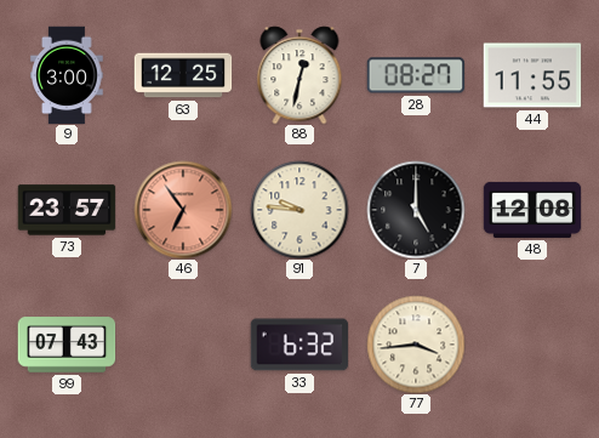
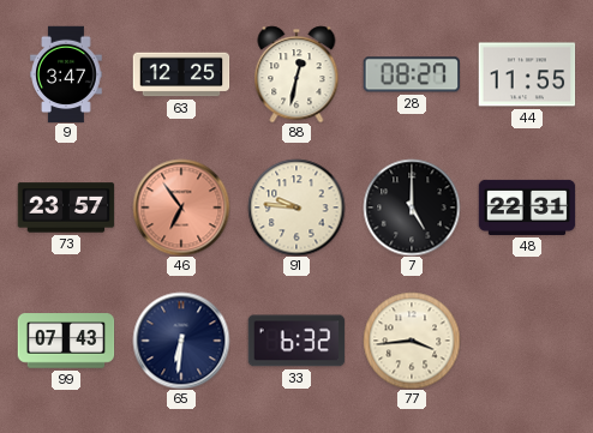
9: 3:00 -> 3:47 (66, 74)
48: 12:08 -> 22:31 (527, 208)
65: none -> 6:31 (181, 341)
